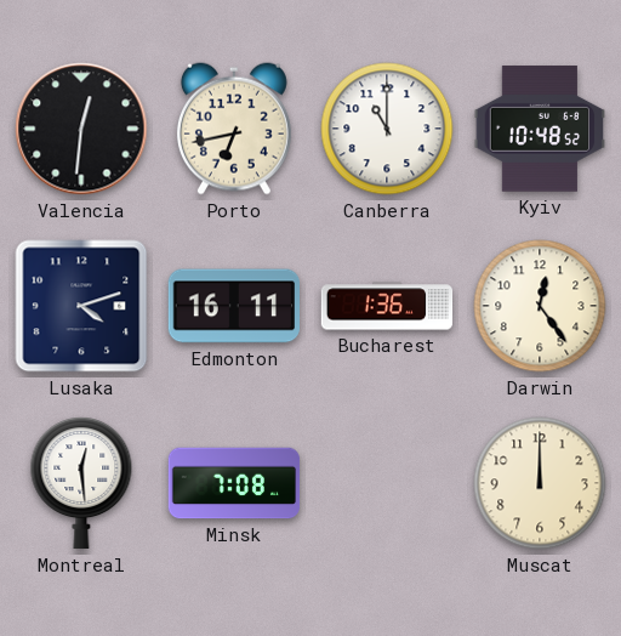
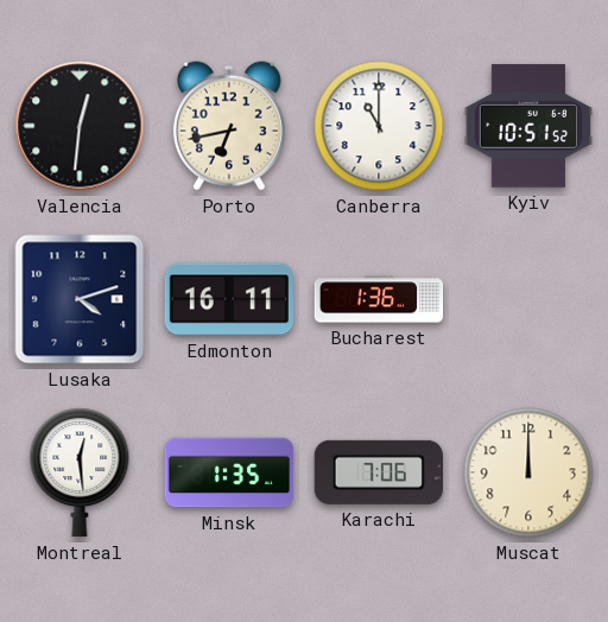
Kyiv: 10:48 -> 10:51 (528, 126)
Darwin: 12:24 -> none (540, 306)
Minsk: 7:08 -> 1:35 (229, 472)
Karachi: none -> 7:06 (379, 472)
